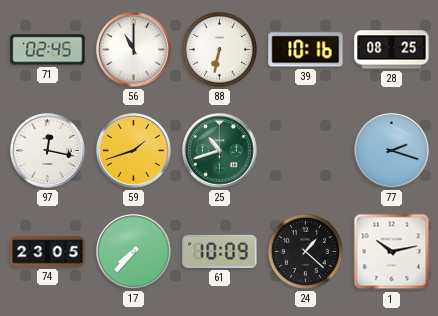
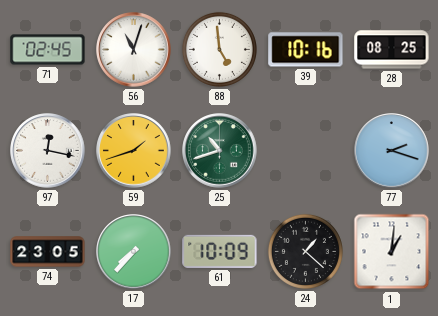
56: 11:00 -> 11:03 (134, 50)
88: 6:32 -> 4:59 (219, 49)
1: 10:13 -> 1:01 (392, 252)
